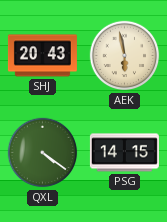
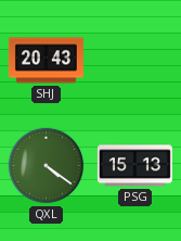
AEK: 5:58 -> none (125, 56)
PSG: 14:15 -> 15:13 (134, 166)
